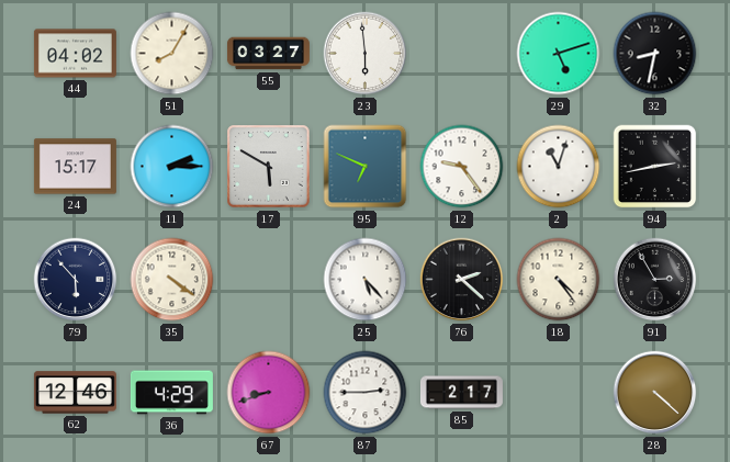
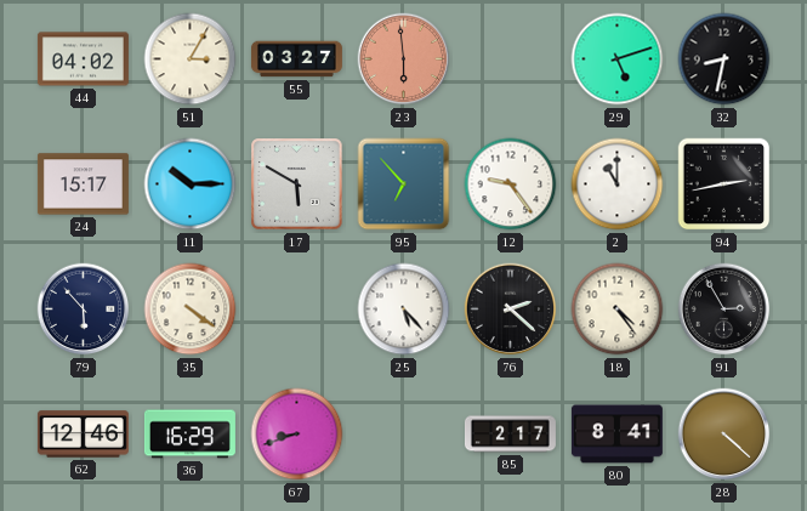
51: 8:05 -> 3:05 (191, 59)
23 dial: white -> salmon (404, 59)
11: 2:15 -> 10:15 (191, 184)
95: 6:49 -> 6:53 (404, 184)
2: 11:03 -> 11:00 (618, 184)
36: 4:29 -> 16:29 (189, 435)
87: 2:45 -> none (366, 393)
80: none -> 8:41 (616, 435)
